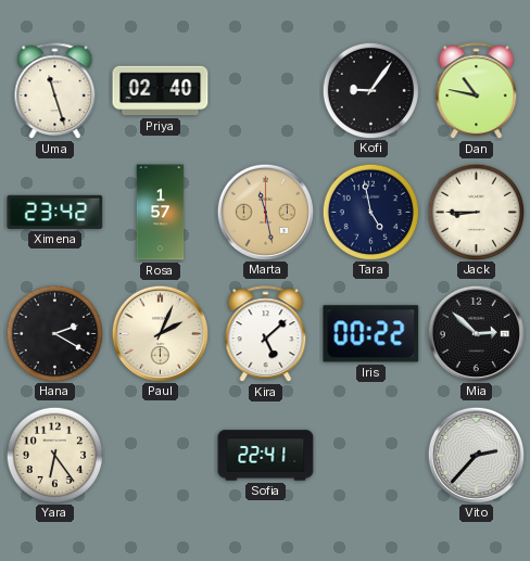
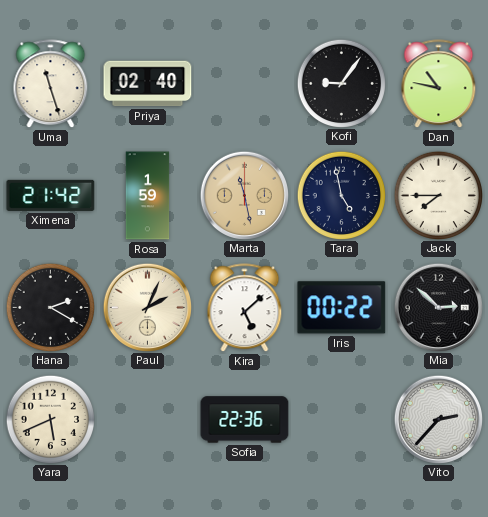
Ximena: 23:42 -> 21:42 (51, 195)
Rosa: 1:57 -> 1:59 (148, 196)
Jack: 8:45 -> 7:45 (438, 195)
Yara: 6:24 -> 5:41 (50, 419)
Sofia: 22:41 -> 22:36 (245, 420)
